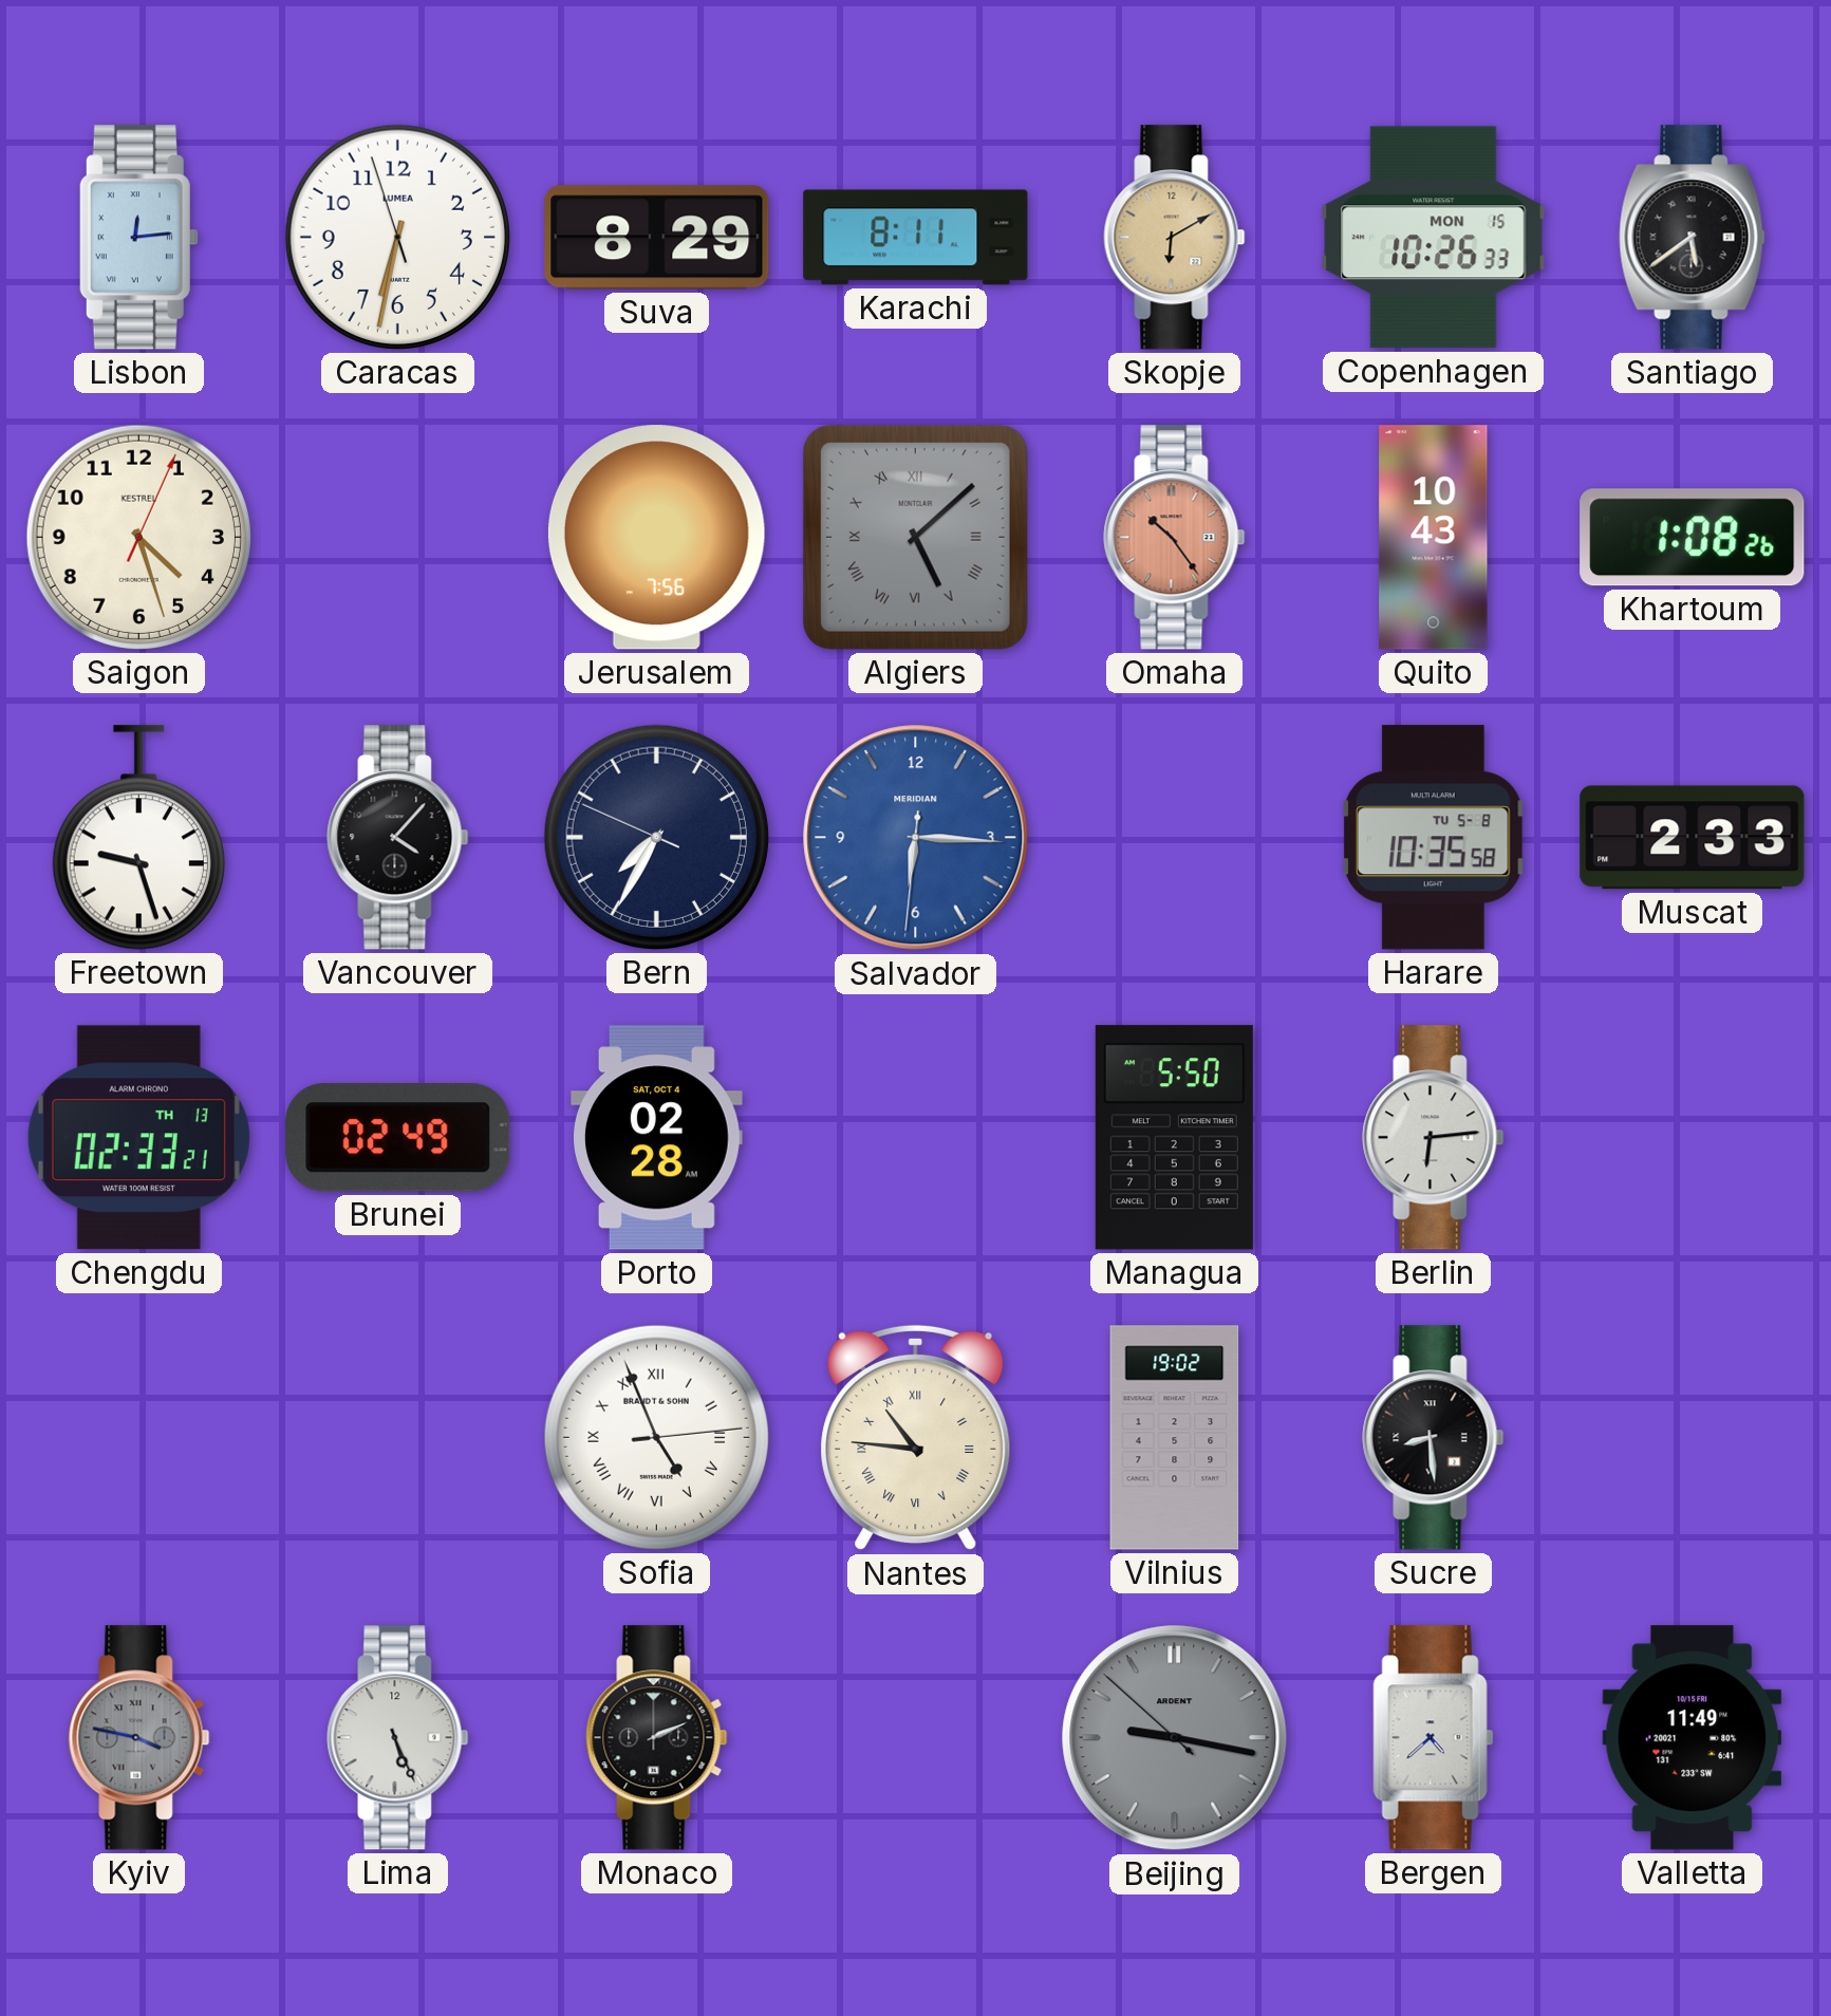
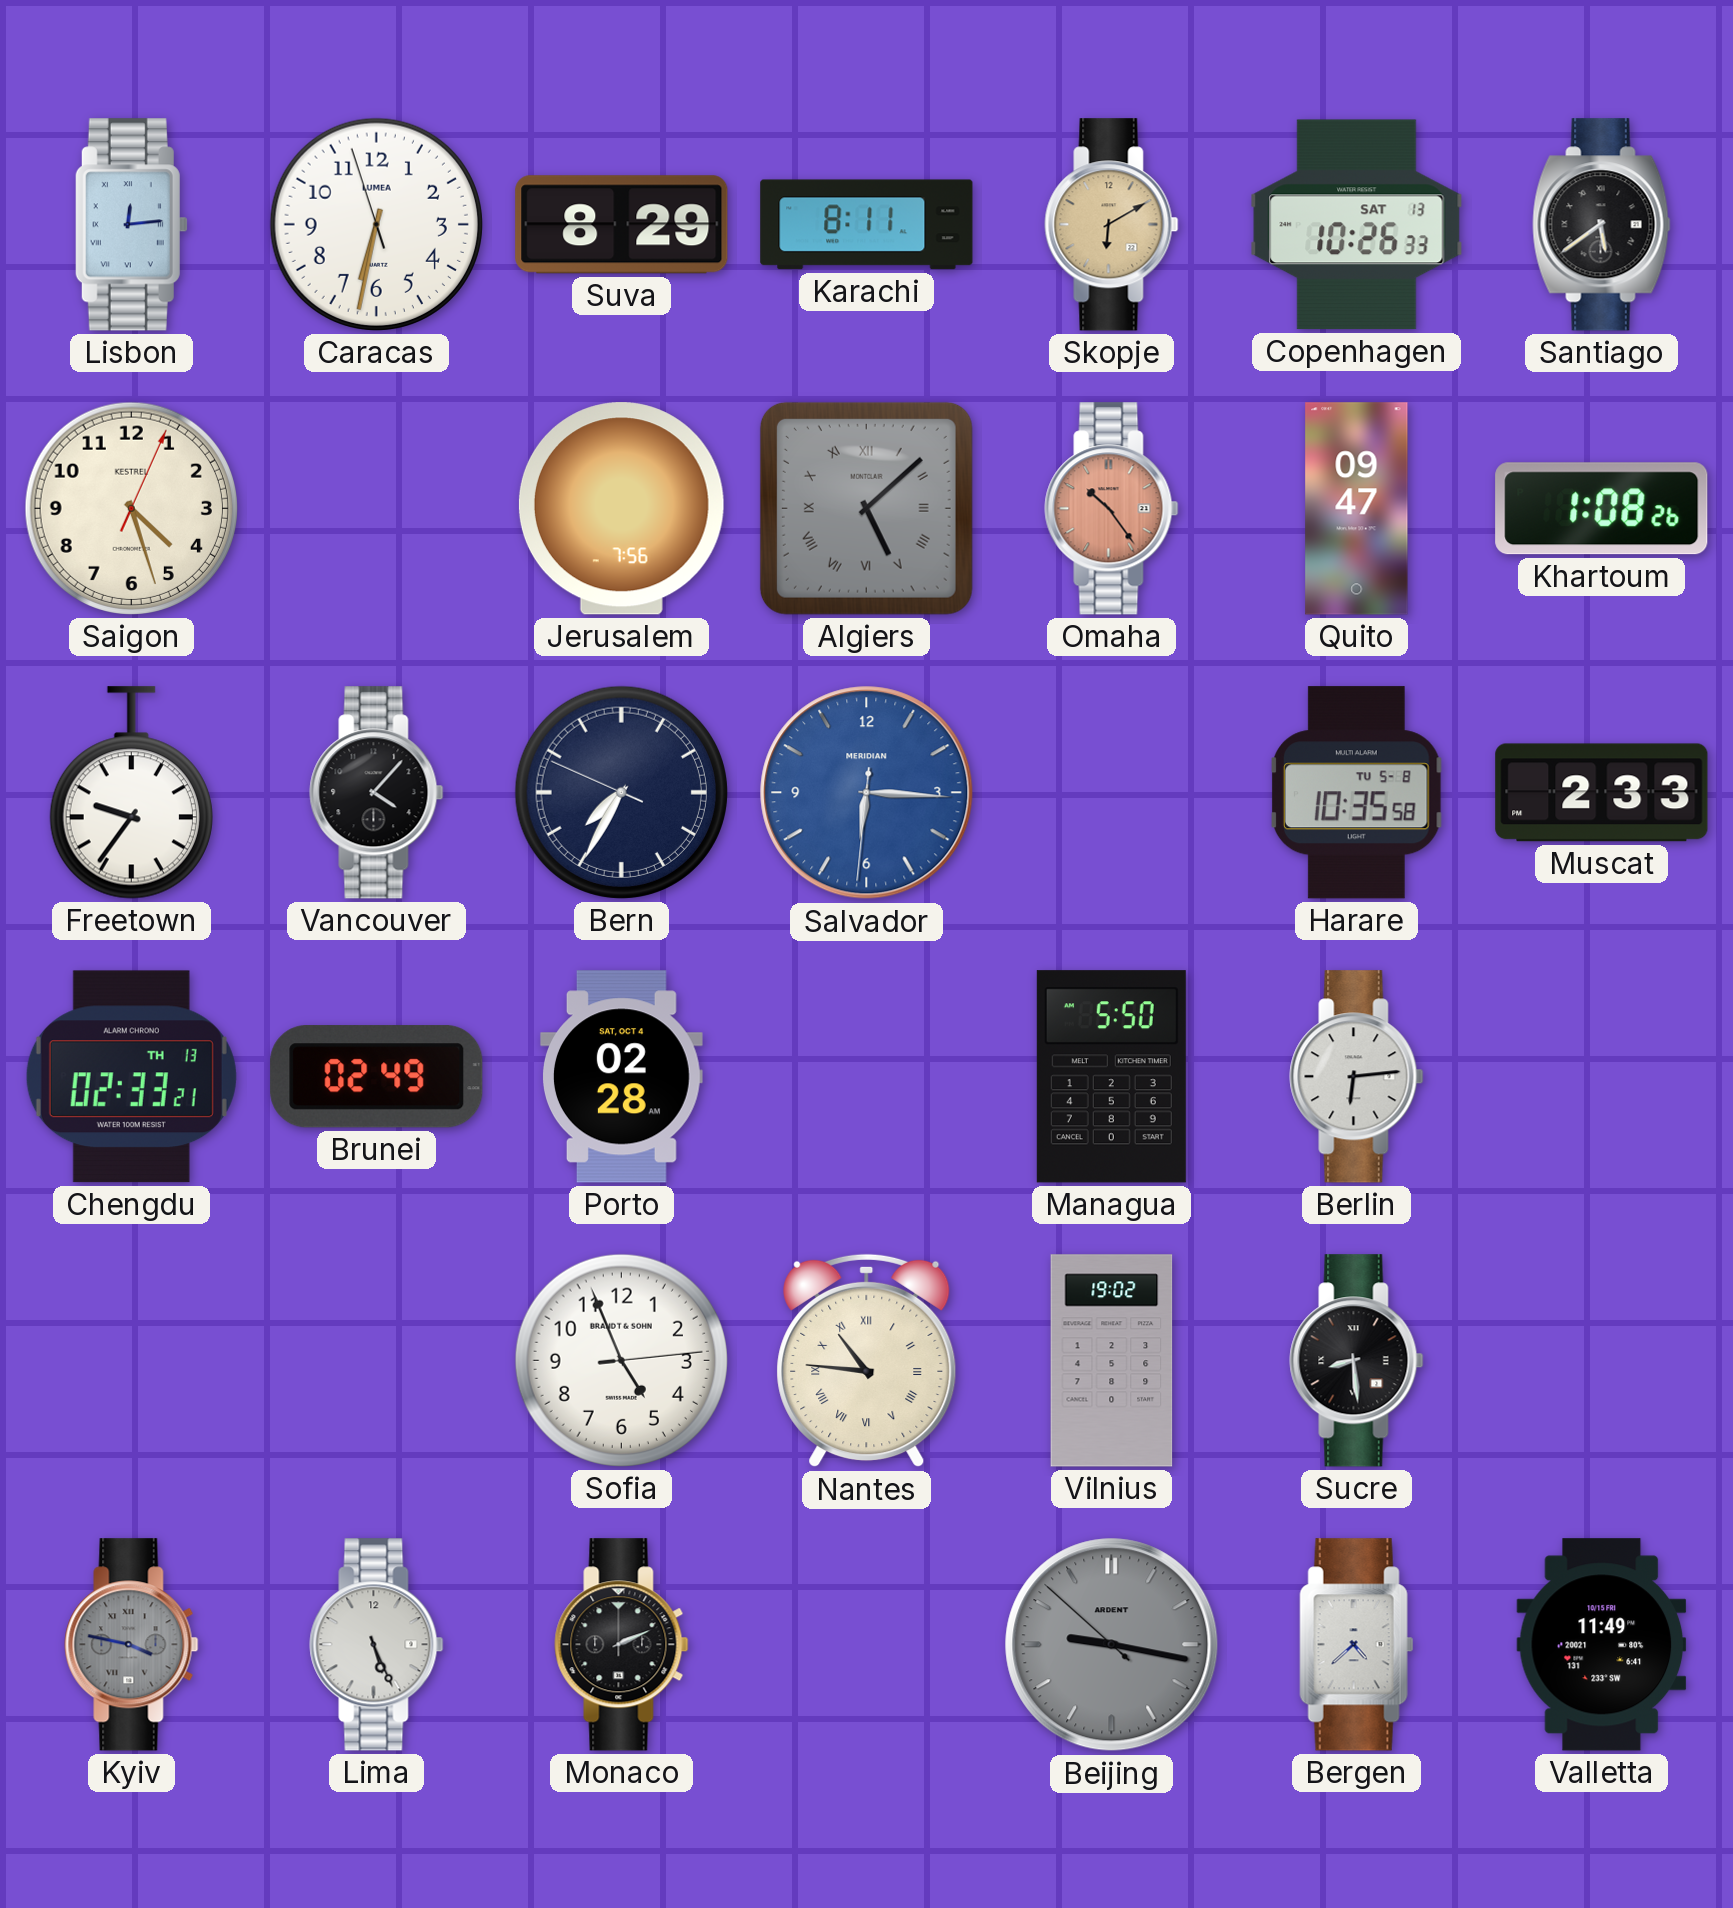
Copenhagen date: MON 15 -> SAT 13 (1357, 225)
Quito: 10:43 -> 09:47 (1357, 509)
Freetown: 9:27 -> 9:36 (131, 793)
Sofia numerals: Roman -> Arabic (621, 1360)
